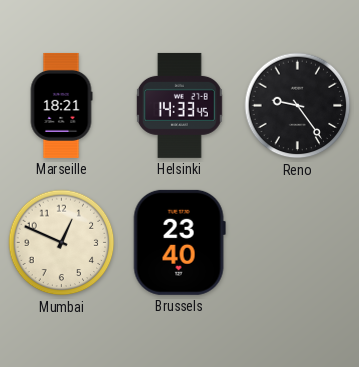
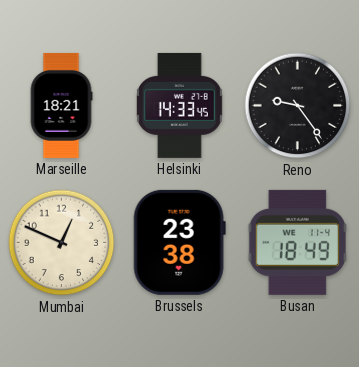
Brussels: 23:40 -> 23:38 (179, 242)
Busan: none -> 18:49 (297, 242)
